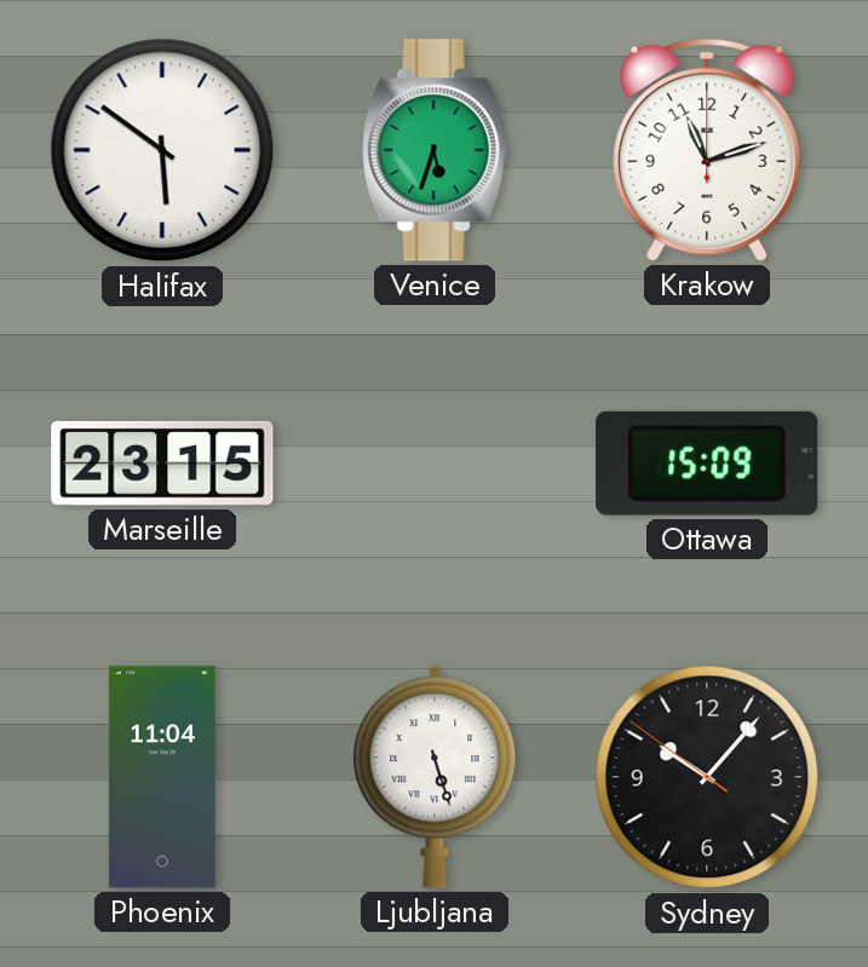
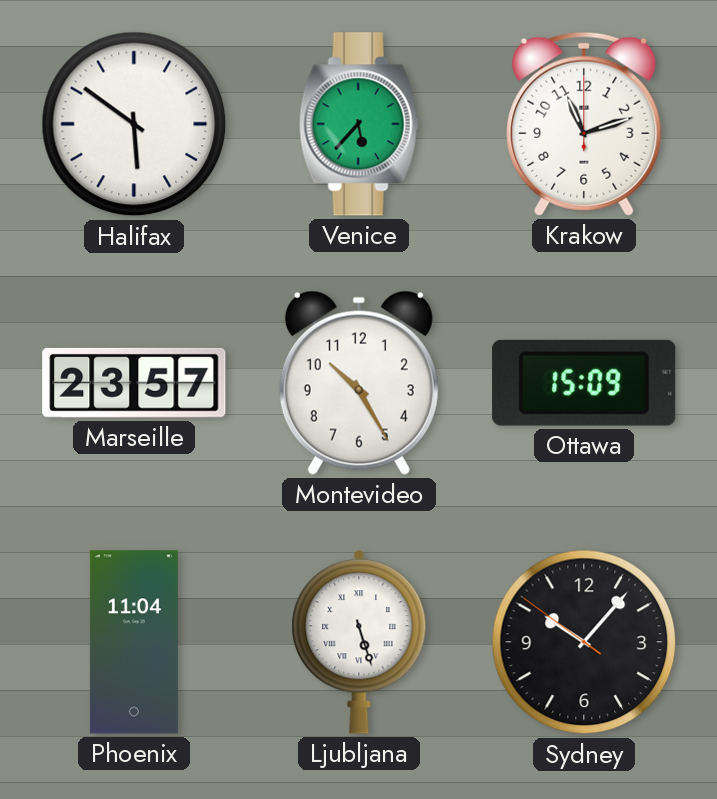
Venice: 5:33 -> 5:37 (359, 124)
Marseille: 23:15 -> 23:57 (134, 383)
Montevideo: none -> 10:25 (359, 383)
